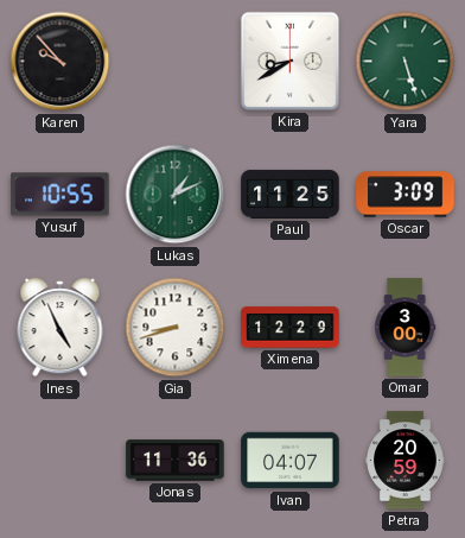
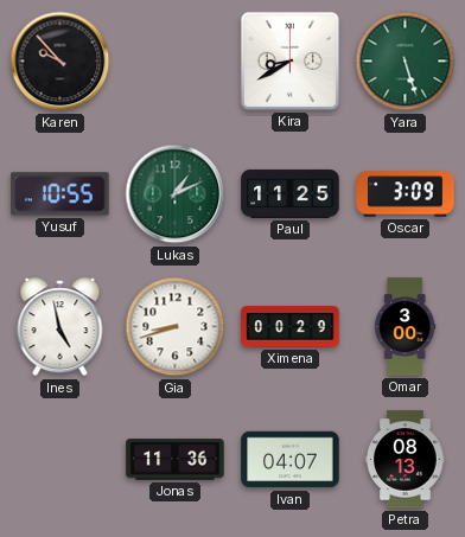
Ines: 4:56 -> 4:58 (60, 327)
Ximena: 12:29 -> 00:29 (291, 327)
Petra: 20:59 -> 08:13 (406, 460)
